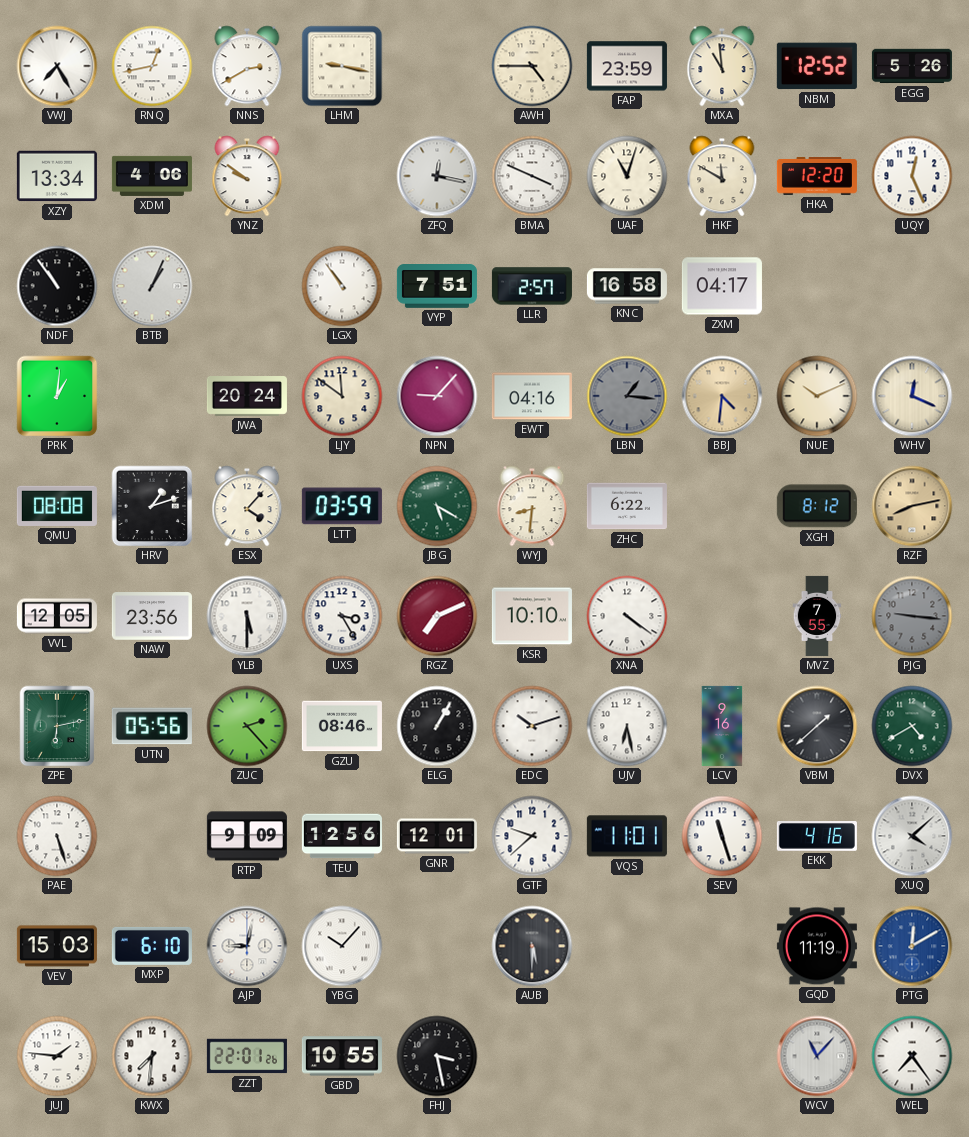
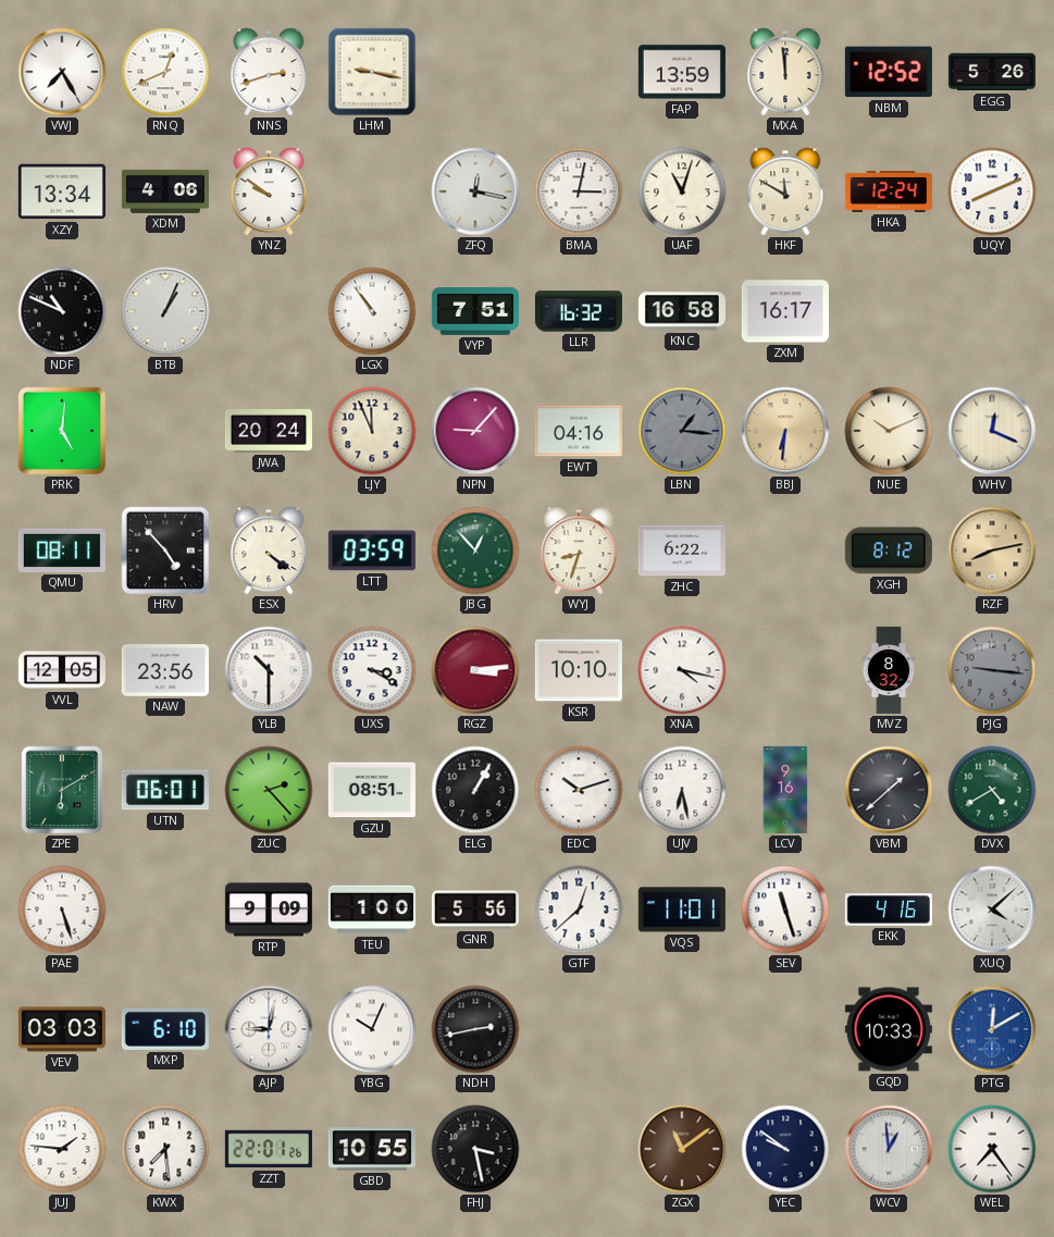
RNQ: 12:43 -> 12:41 (165, 72)
NNS: 2:40 -> 2:42 (269, 72)
AWH: 4:45 -> none (532, 66)
FAP: 23:59 -> 13:59 (682, 72)
MXA: 10:59 -> 11:59 (785, 72)
BMA: 3:49 -> 3:02 (579, 191)
HKA: 12:20 -> 12:24 (889, 193)
UQY: 12:26 -> 8:11 (992, 191)
NDF: 10:54 -> 10:49 (62, 311)
LLR: 2:57 -> 16:32 (579, 311)
ZXM: 04:17 -> 16:17 (785, 311)
PRK: 1:01 -> 5:01 (62, 431)
LJY: 11:51 -> 11:56 (372, 431)
BBJ: 4:31 -> 6:31 (785, 431)
QMU: 08:08 -> 08:11 (62, 551)
HRV: 1:12 -> 4:53 (165, 551)
ESX: 4:07 -> 4:21 (269, 551)
JBG: 5:20 -> 12:53 (475, 551)
WYJ: 8:31 -> 8:33 (579, 551)
YLB: 5:30 -> 10:30 (269, 670)
UXS: 3:25 -> 3:20 (372, 670)
RGZ: 7:11 -> 3:14 (475, 670)
XNA: 4:21 -> 4:17 (682, 670)
MVZ: 7:55 -> 8:32 (889, 670)
ZPE: 6:13 -> 6:10 (62, 790)
UTN: 05:56 -> 06:01 (165, 790)
GZU: 08:46 -> 08:51 (372, 790)
TEU: 12:56 -> 1:00 (372, 910)
GNR: 12:01 -> 5:56 (475, 910)
GTF: 9:38 -> 12:38 (579, 910)
VEV: 15:03 -> 03:03 (62, 1029)
YBG: 10:07 -> 10:04 (372, 1029)
NDH: none -> 2:43 (475, 1029)
AUB: 5:30 -> none (532, 946)
GQD: 11:19 -> 10:33 (889, 1029)
KWX: 7:31 -> 7:29 (165, 1149)
ZGX: none -> 11:09 (682, 1149)
YEC: none -> 9:51 (785, 1149)
WCV: 11:07 -> 12:59 (889, 1149)
